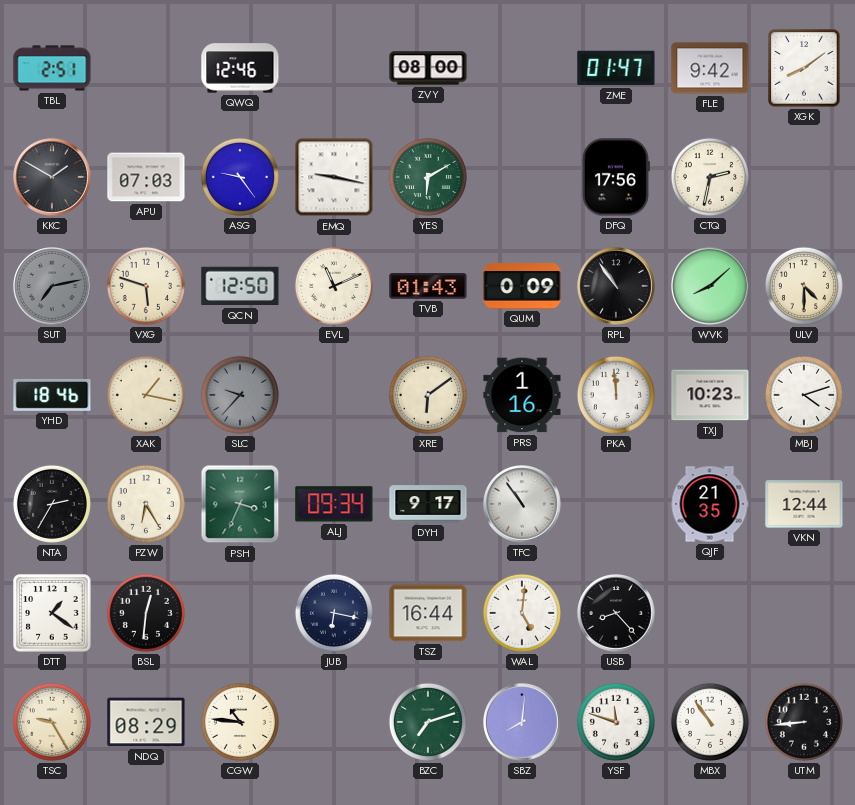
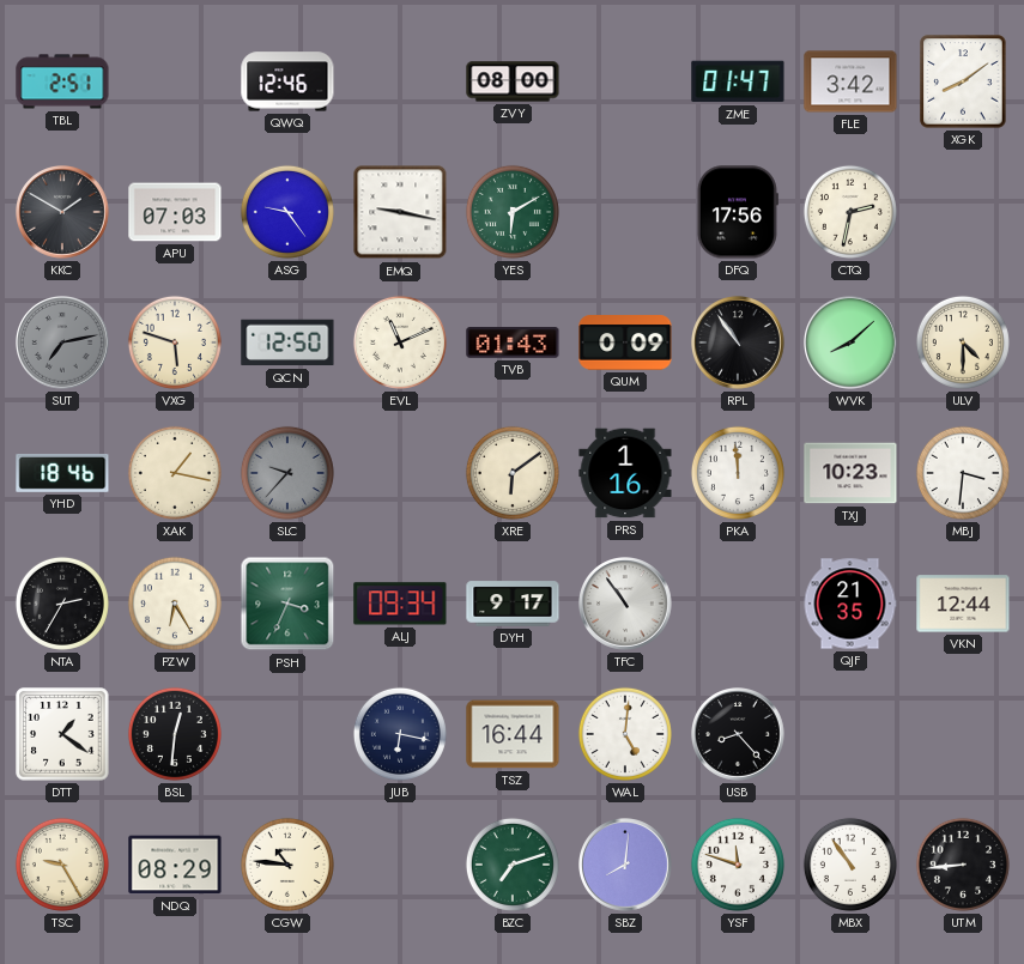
FLE: 9:42 -> 3:42 (850, 81)
MBJ: 4:12 -> 3:31 (963, 473)
